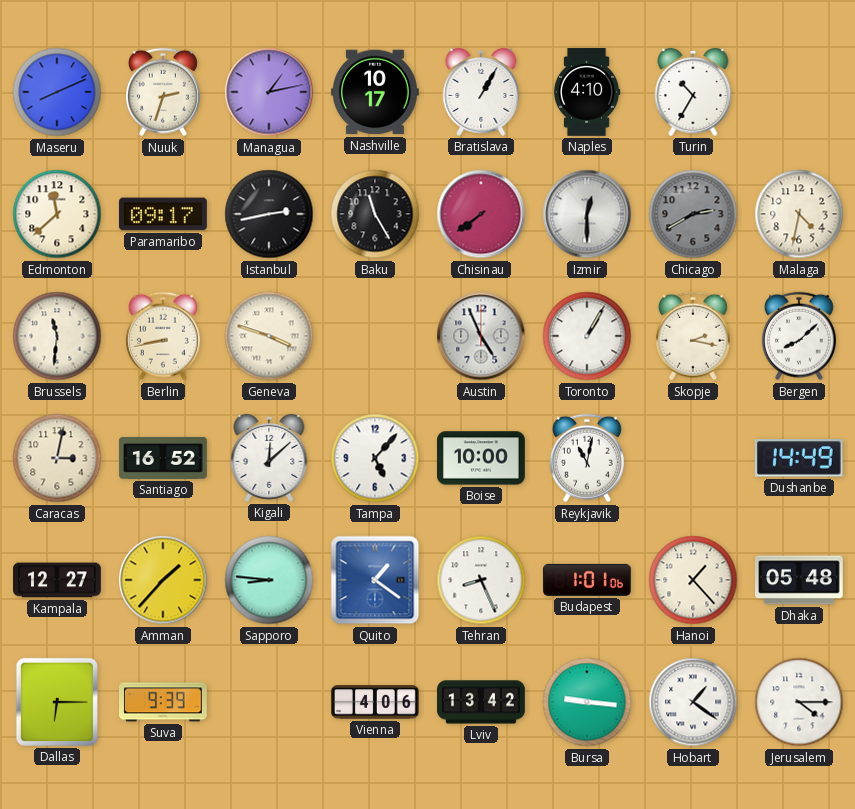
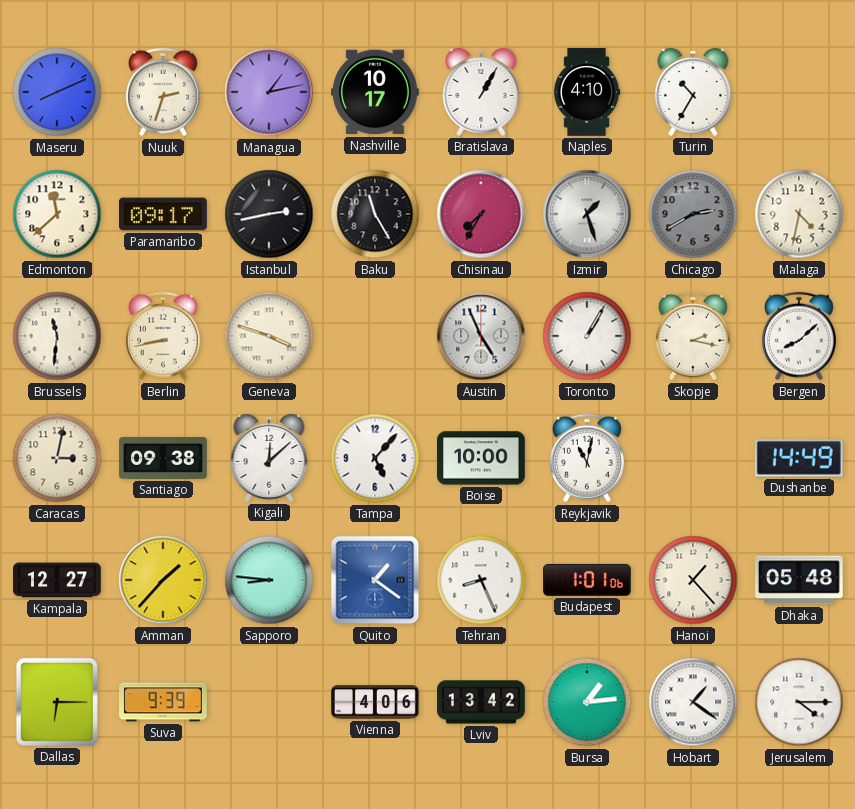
Chisinau: 7:39 -> 7:35 (481, 214)
Izmir: 12:30 -> 1:27 (587, 214)
Santiago: 16:52 -> 09:38 (163, 458)
Bursa: 9:16 -> 1:14 (587, 702)
